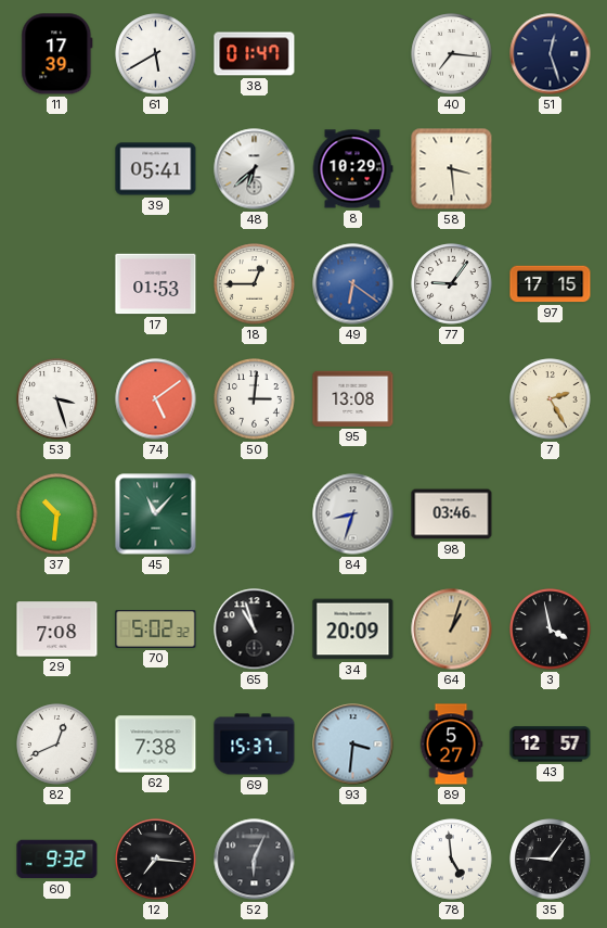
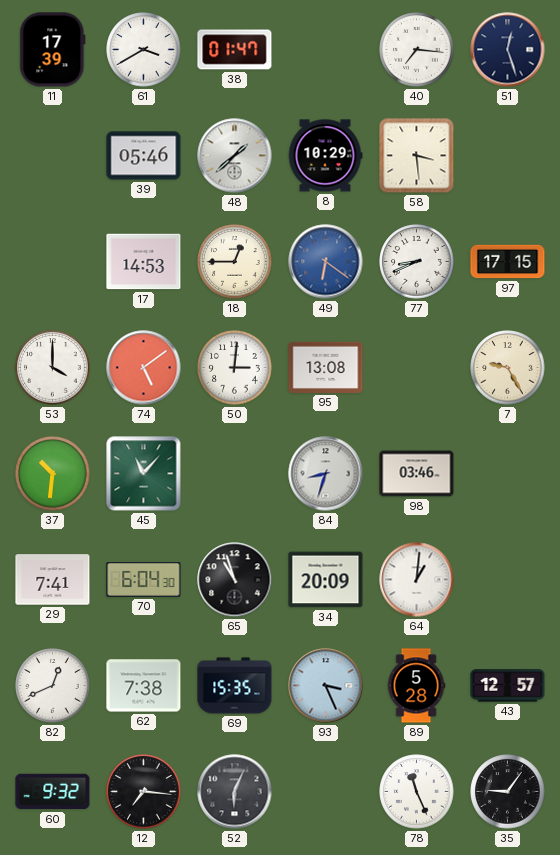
61: 5:40 -> 3:40 (144, 50)
39: 05:41 -> 05:46 (144, 156)
48: 6:38 -> 1:38 (235, 156)
17: 01:53 -> 14:53 (144, 262)
77: 9:06 -> 8:41 (417, 262)
53: 3:27 -> 4:00 (53, 368)
7: 2:25 -> 9:25 (508, 368)
29: 7:08 -> 7:41 (53, 580)
70: 5:02 -> 6:04 (144, 580)
64: 1:03 -> 1:01 (417, 580)
64 dial: champagne -> white (417, 580)
3: 3:58 -> none (551, 630)
69: 15:37 -> 15:35 (235, 686)
93: 3:31 -> 3:26 (326, 686)
89: 5:27 -> 5:28 (416, 686)
78: 4:59 -> 11:26 (417, 792)
